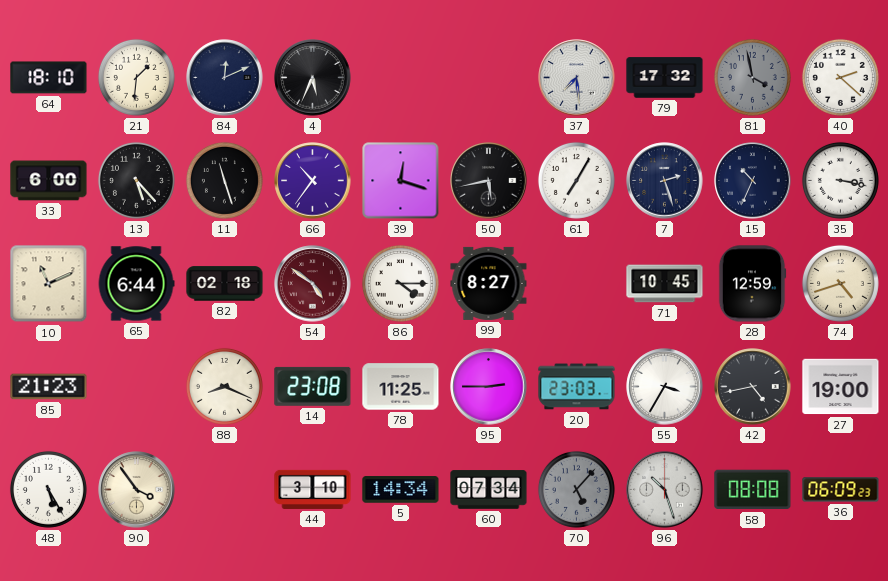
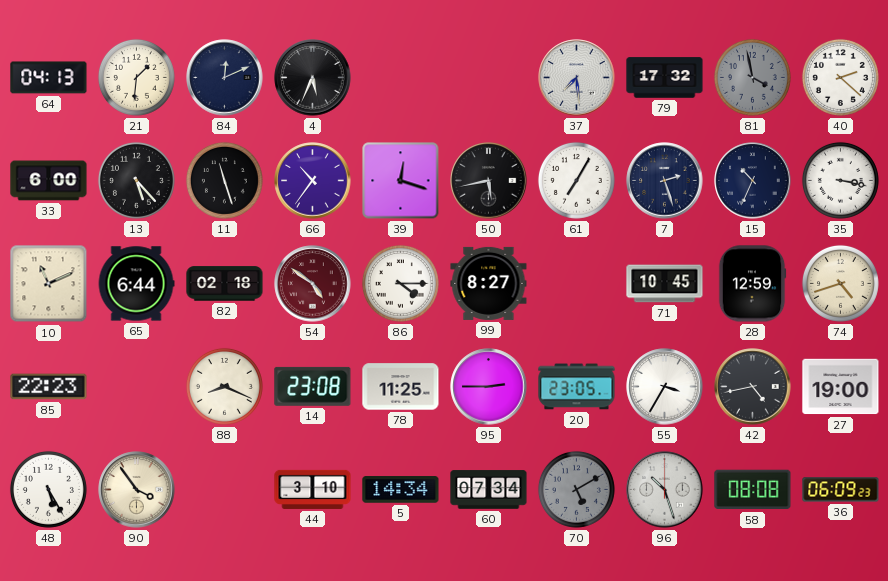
64: 18:10 -> 04:13 (49, 78)
85: 21:23 -> 22:23 (49, 387)
20: 23:03 -> 23:05 (577, 387)
70: 5:07 -> 5:10 (576, 489)
